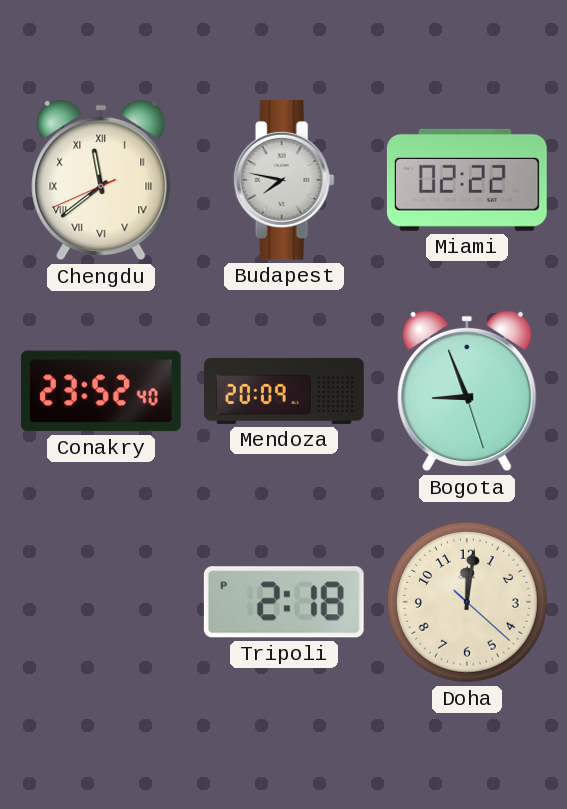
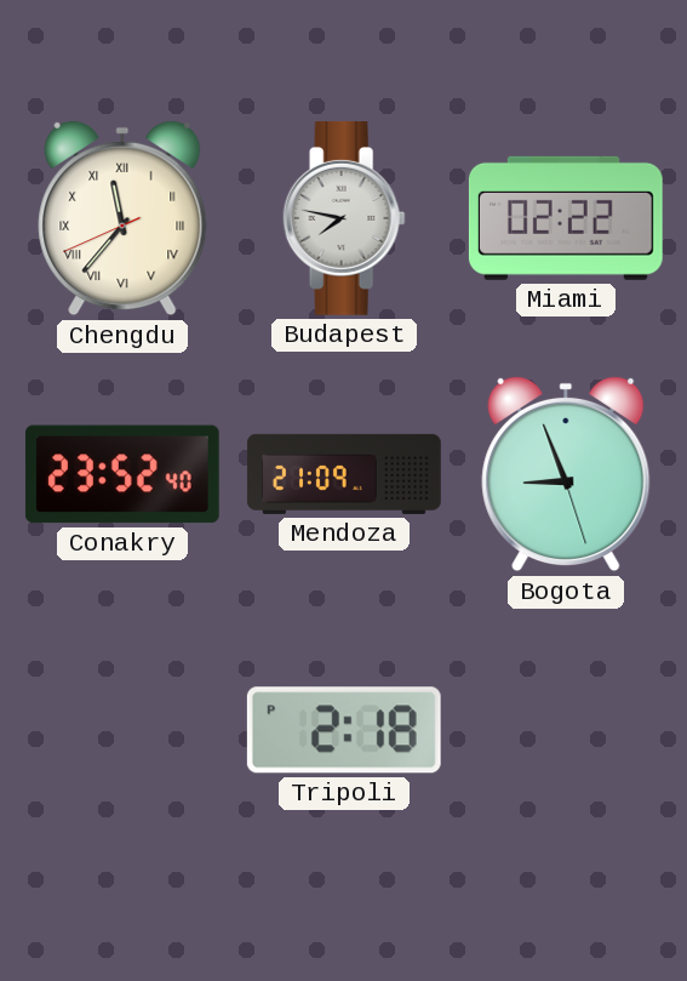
Chengdu: 11:38 -> 11:36 (122, 218)
Mendoza: 20:09 -> 21:09 (344, 474)
Doha: 12:01 -> none (467, 602)
